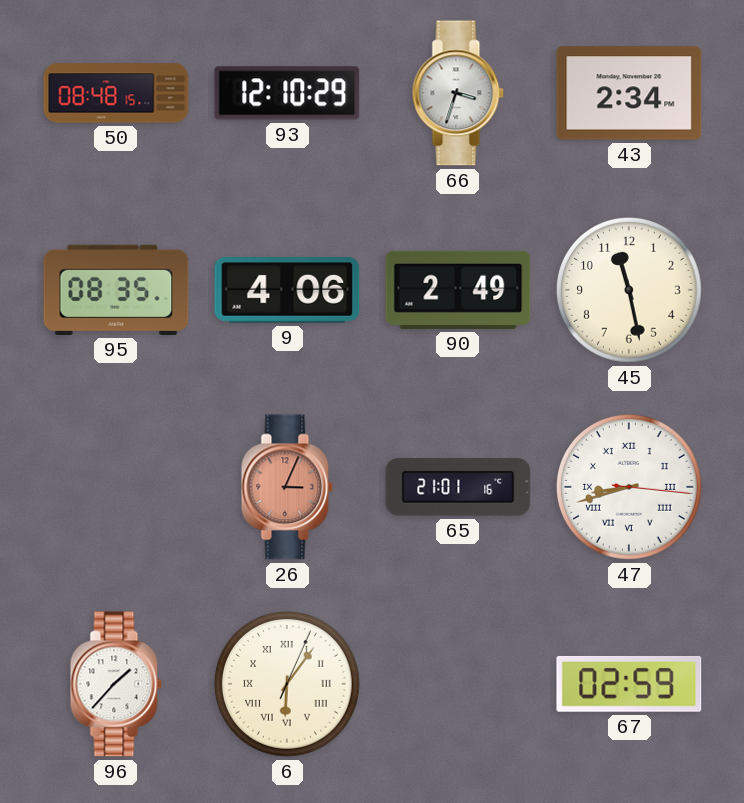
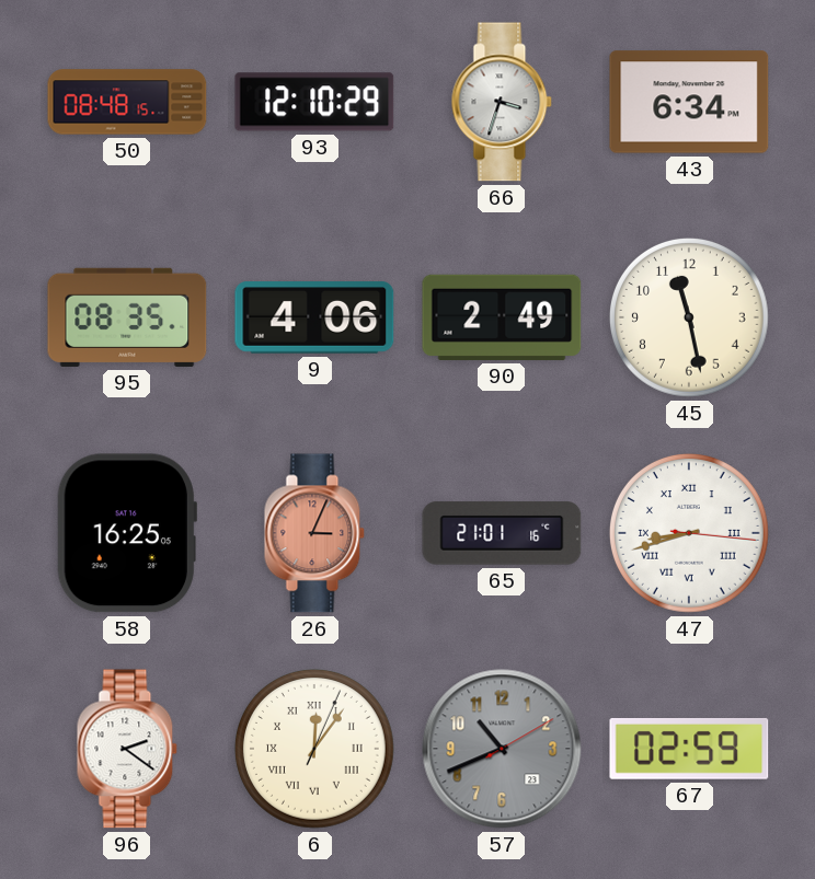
43: 2:34 -> 6:34 (689, 102)
58: none -> 16:25 (127, 533)
96: 1:37 -> 2:21 (127, 749)
6: 6:06 -> 12:06 (315, 750)
57: none -> 10:41 (502, 749)
